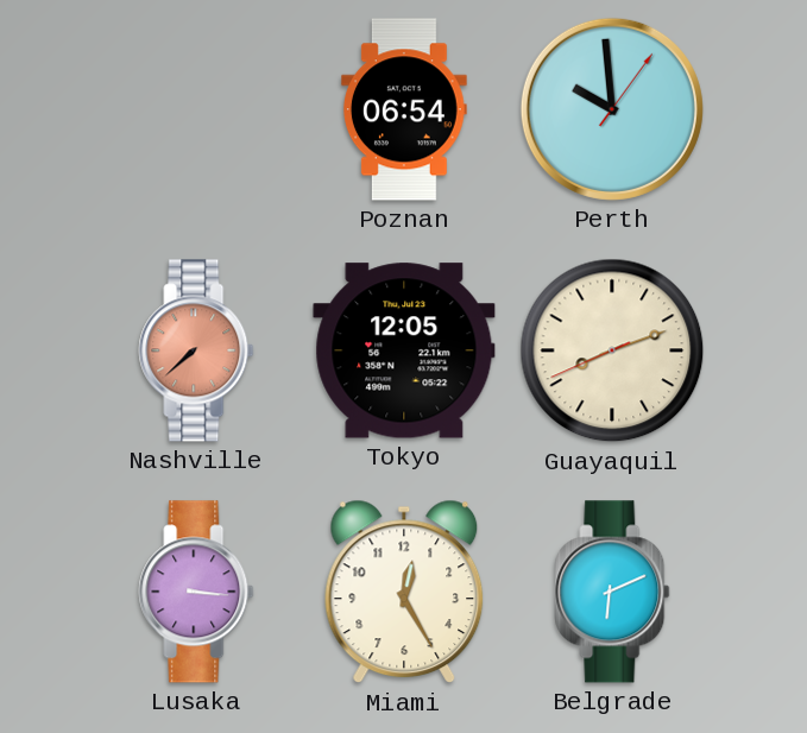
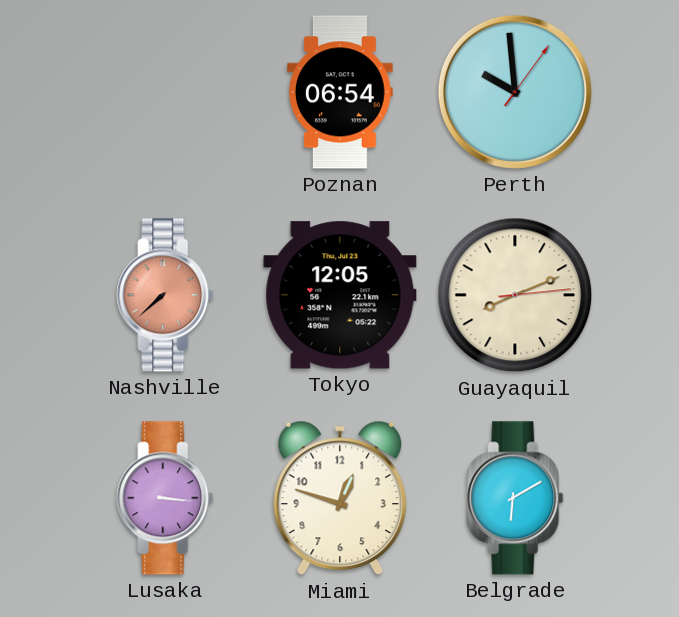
Guayaquil: 8:11:41 -> 8:11:14 (515, 295)
Miami: 12:25 -> 12:48 (340, 498)
Belgrade: 6:11 -> 6:10 (515, 498)
